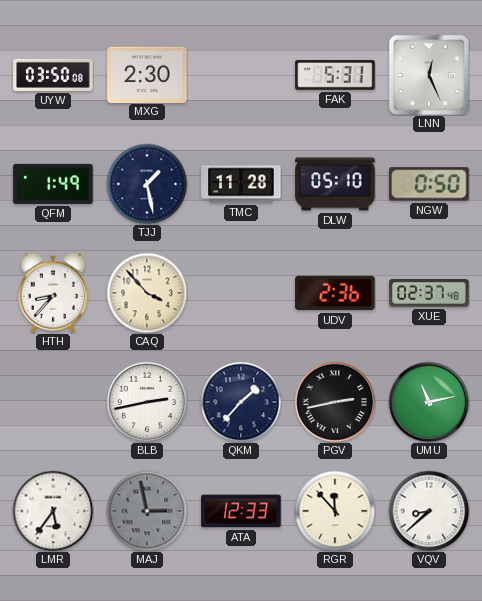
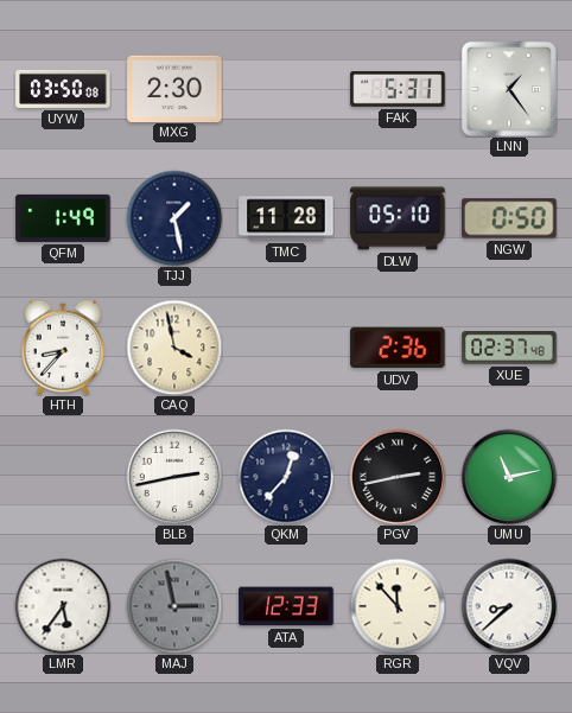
LNN: 12:26 -> 1:24 (509, 89)
CAQ: 3:53 -> 3:58 (174, 348)
QKM: 1:37 -> 12:37 (286, 477)
